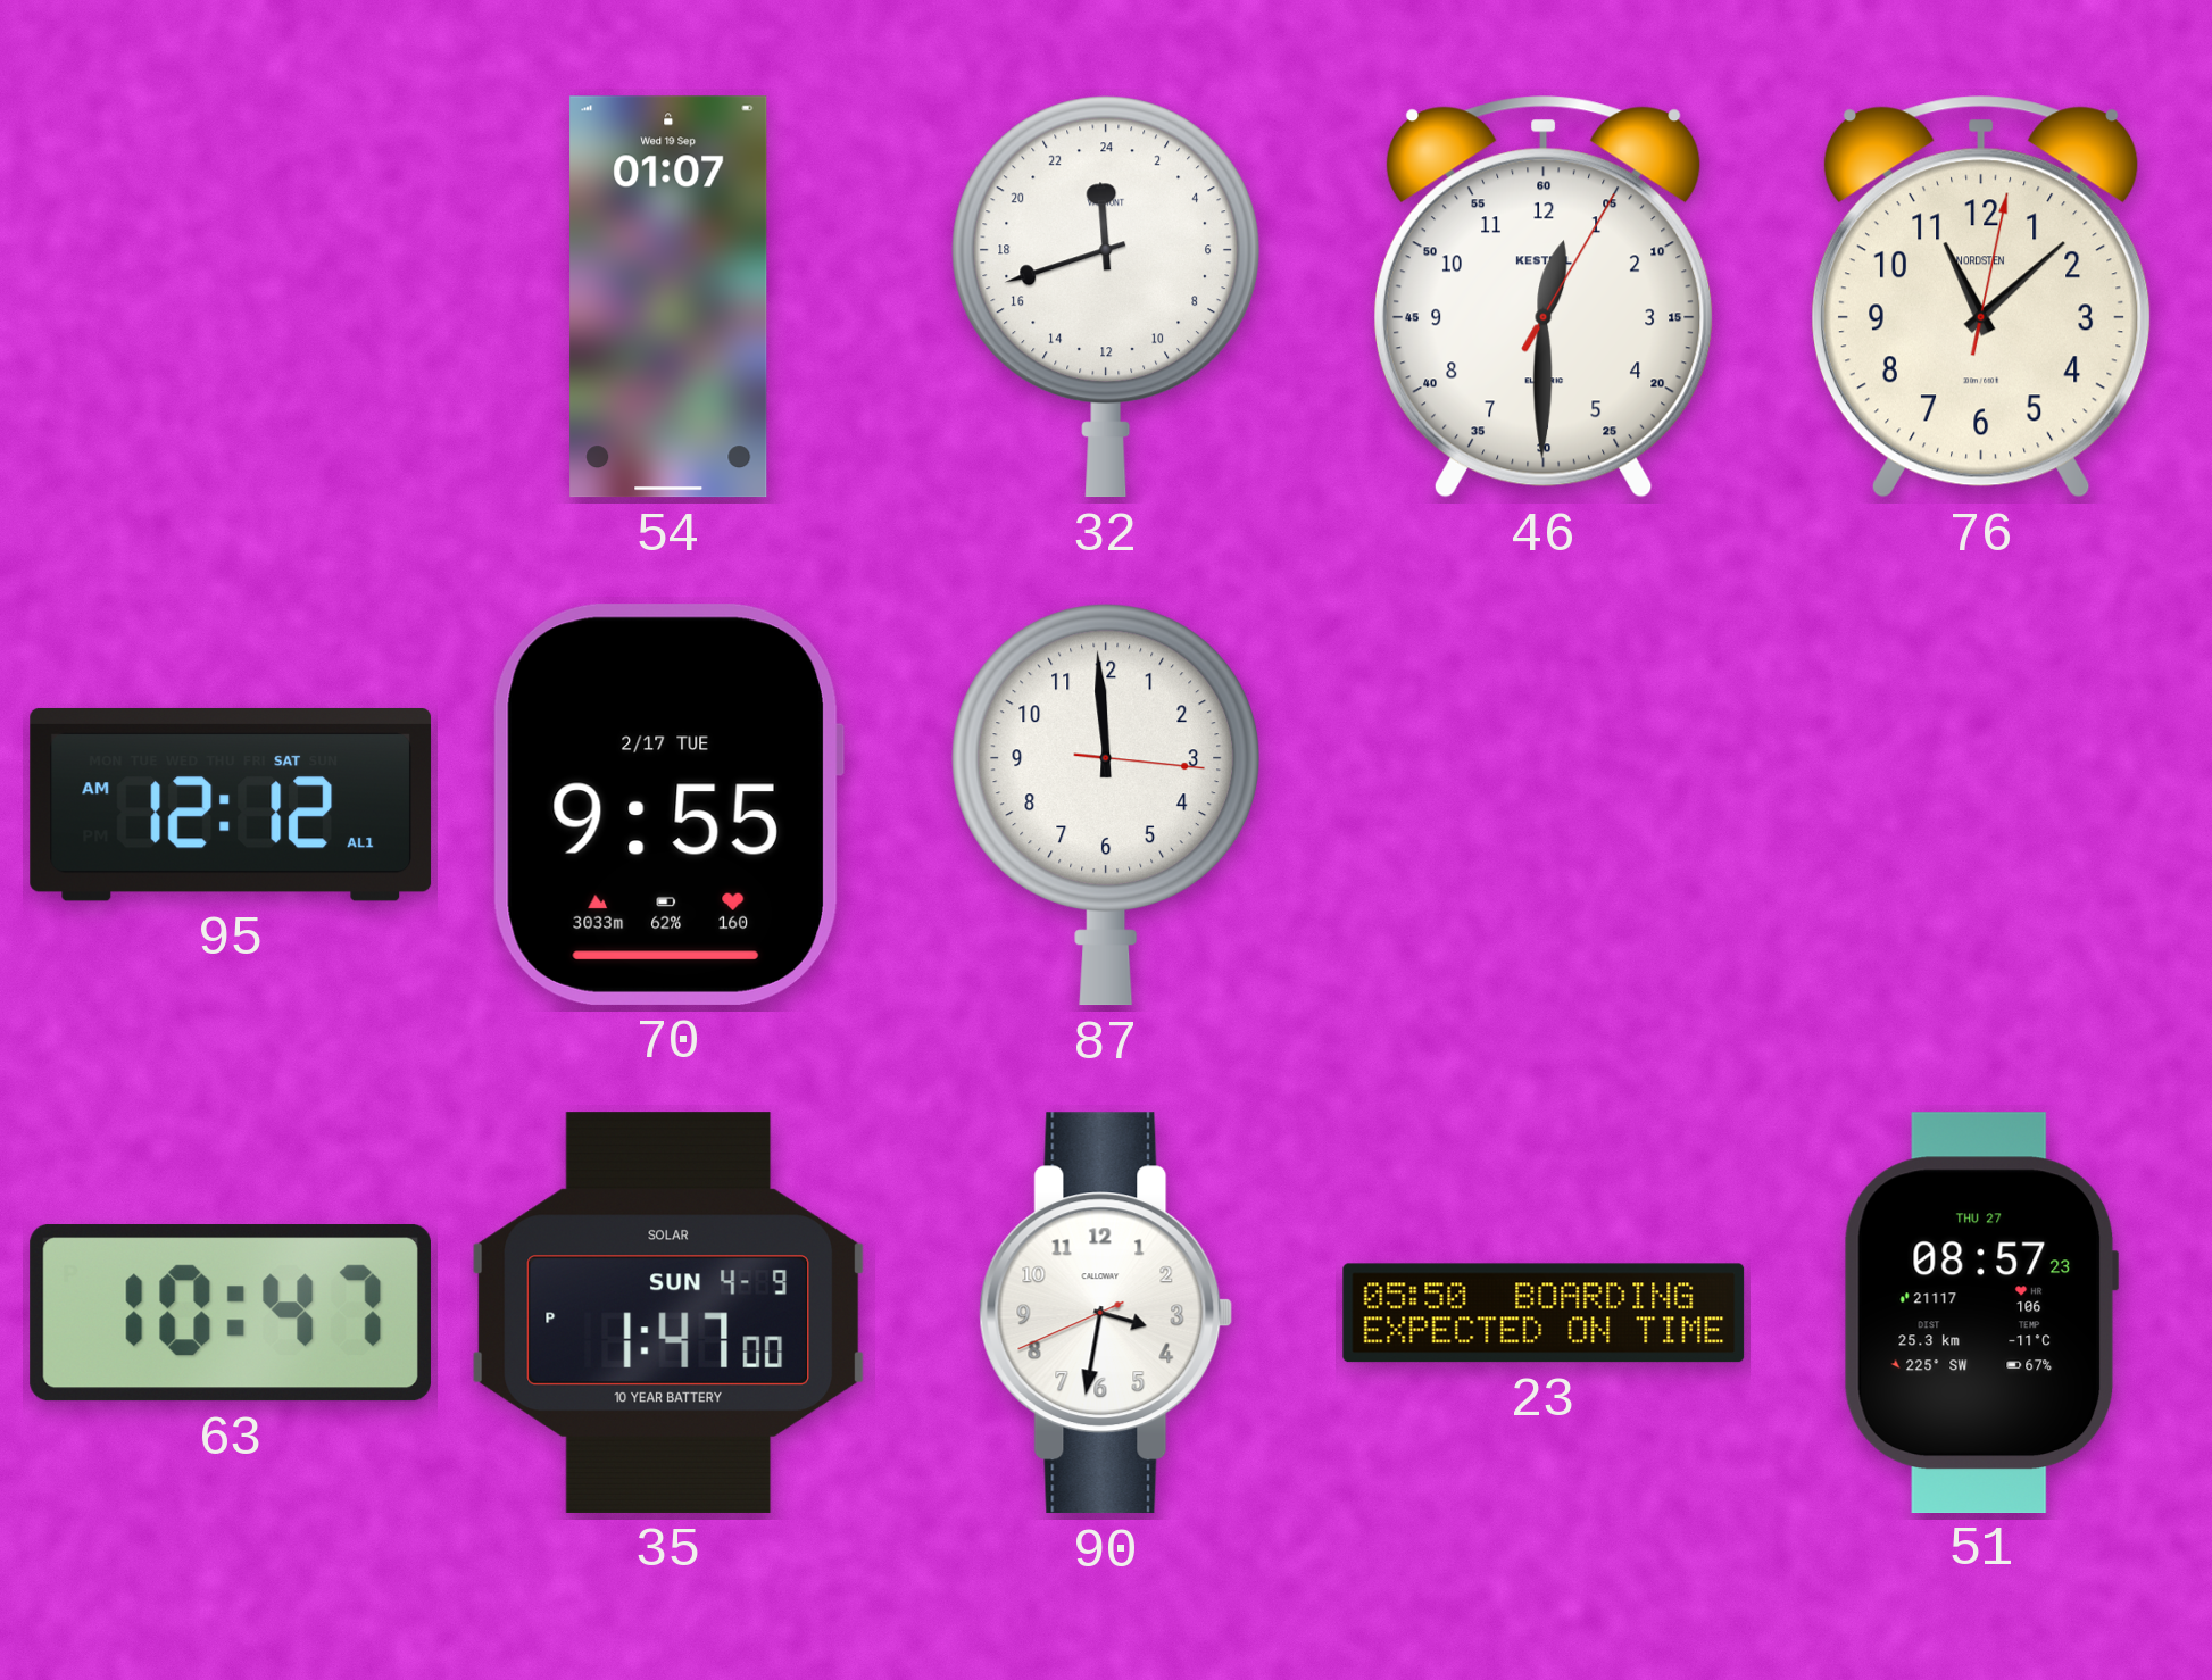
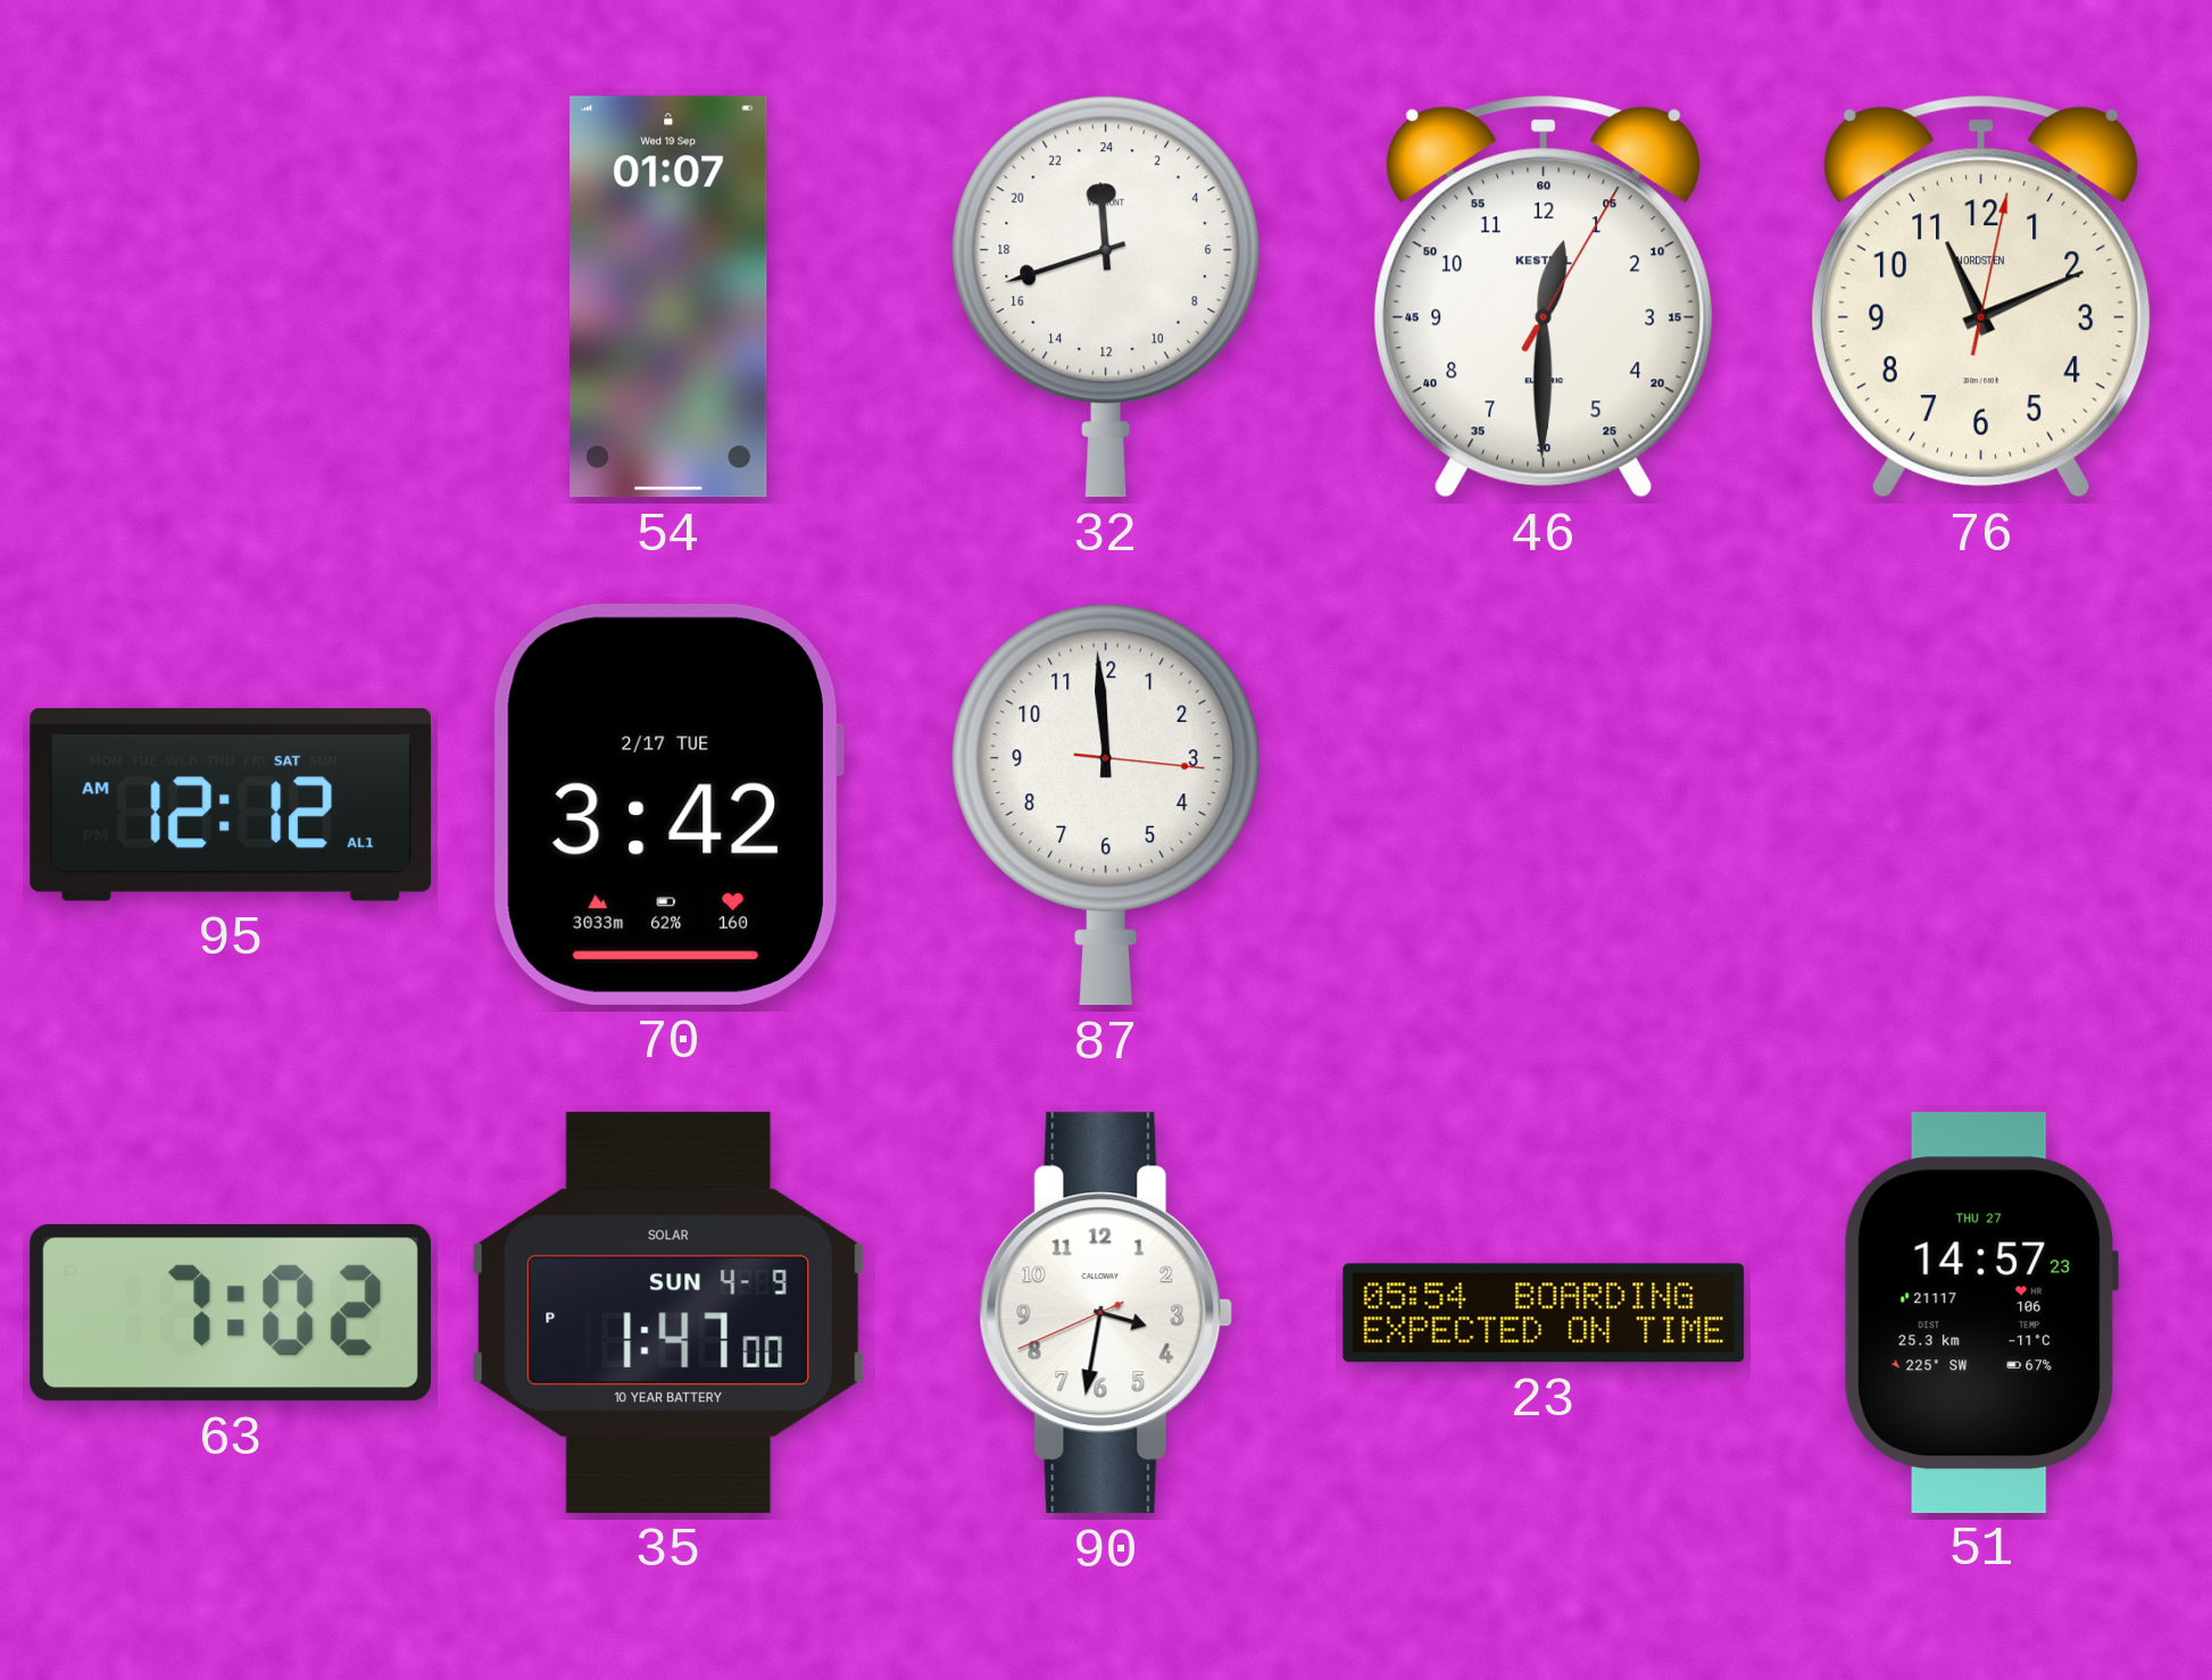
76: 11:08 -> 11:11 (1981, 297)
70: 9:55 -> 3:42 (667, 805)
63: 10:47 -> 7:02 (231, 1313)
23: 05:50 -> 05:54 (1544, 1313)
51: 08:57 -> 14:57 (1981, 1312)
